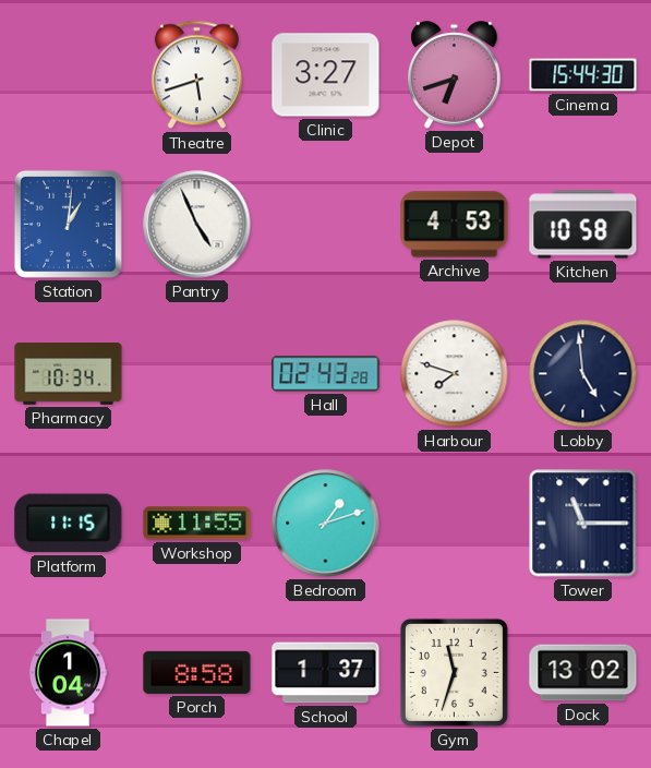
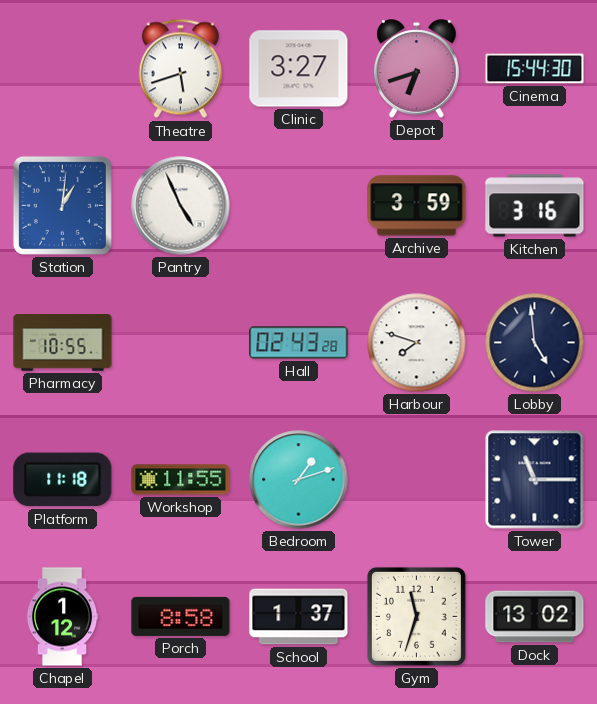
Archive: 4:53 -> 3:59 (417, 206)
Kitchen: 10:58 -> 3:16 (535, 206)
Pharmacy: 10:34 -> 10:55 (63, 343)
Platform: 11:15 -> 11:18 (63, 480)
Chapel: 1:04 -> 1:12 (62, 617)
